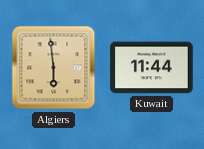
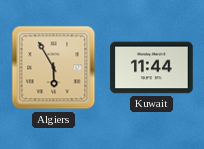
Algiers: 5:59 -> 5:55 (54, 68)
